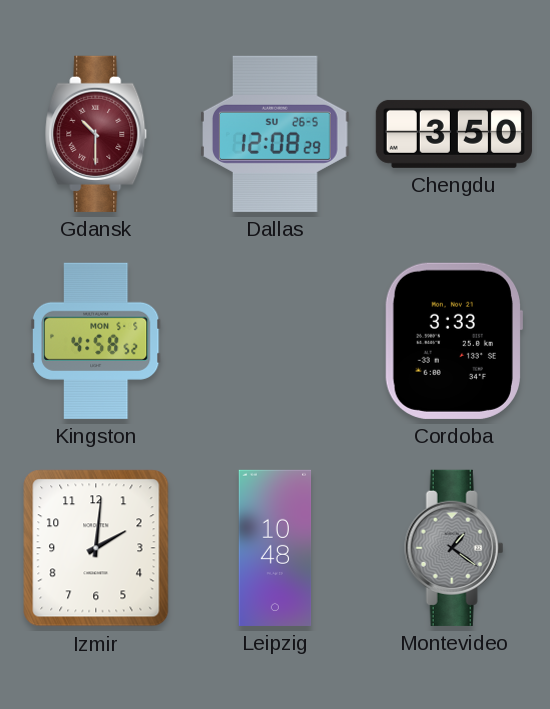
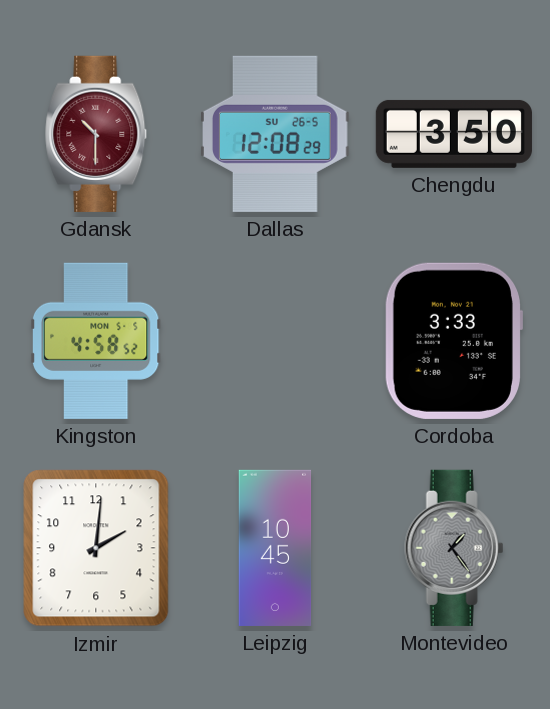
Leipzig: 10:48 -> 10:45 (275, 548)
Montevideo: 1:21 -> 1:24 (454, 548)
